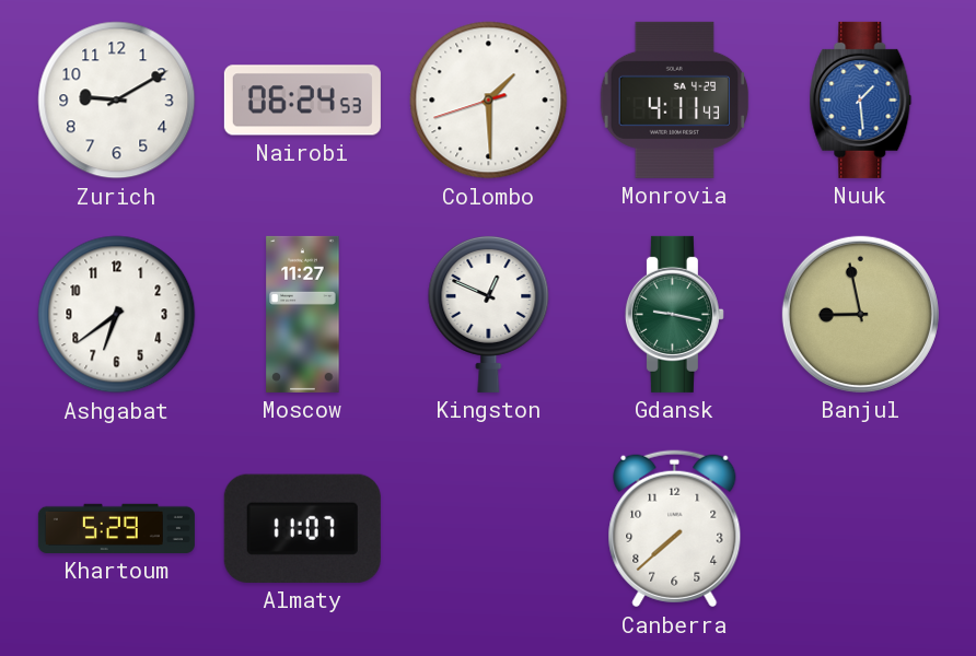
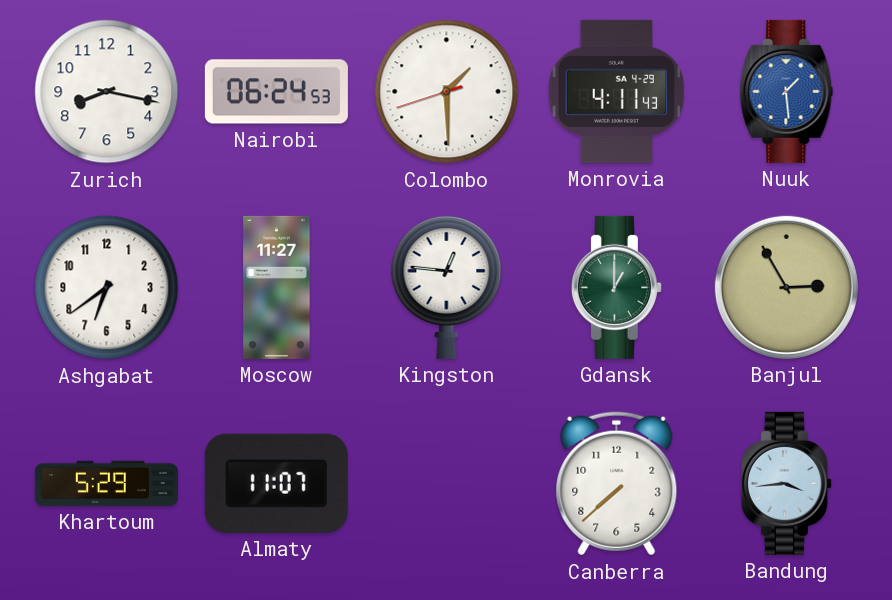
Zurich: 9:10 -> 8:17 (107, 92)
Kingston: 12:49 -> 12:46 (447, 287)
Gdansk: 9:17 -> 1:00 (616, 287)
Banjul: 8:58 -> 2:55 (786, 287)
Bandung: none -> 3:44 (786, 483)
